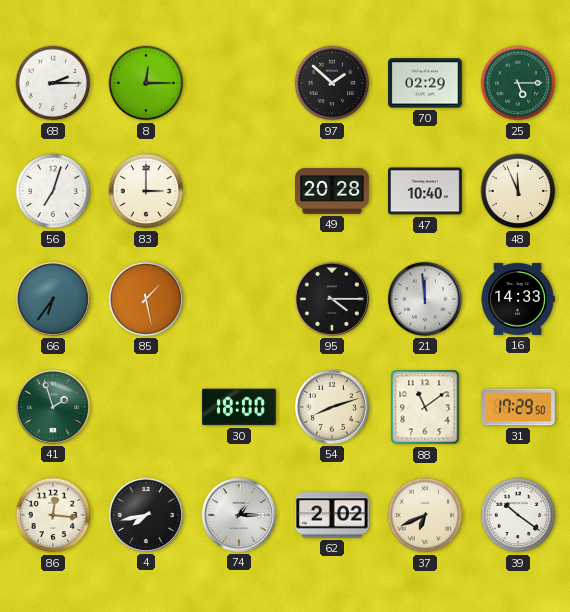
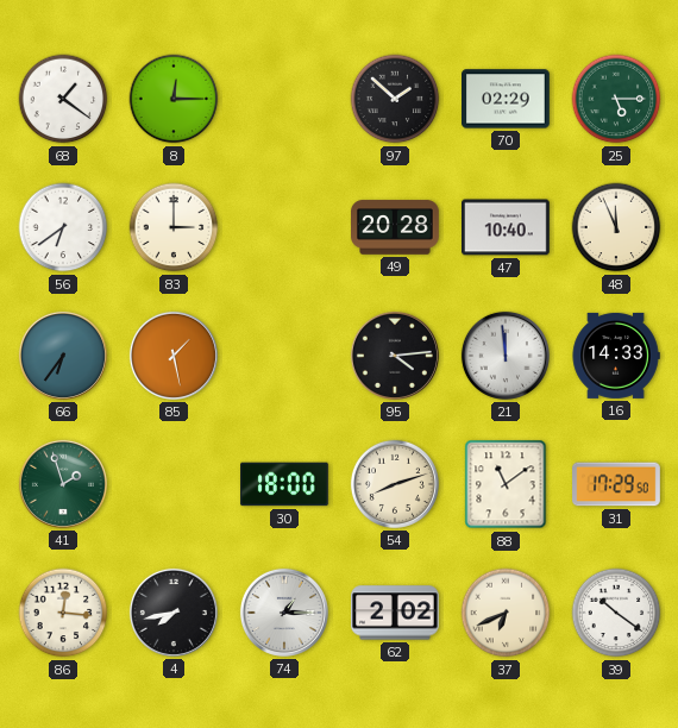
68: 2:15 -> 1:21 (63, 99)
56: 7:03 -> 6:39 (63, 227)
95: 4:15 -> 4:14 (395, 356)
